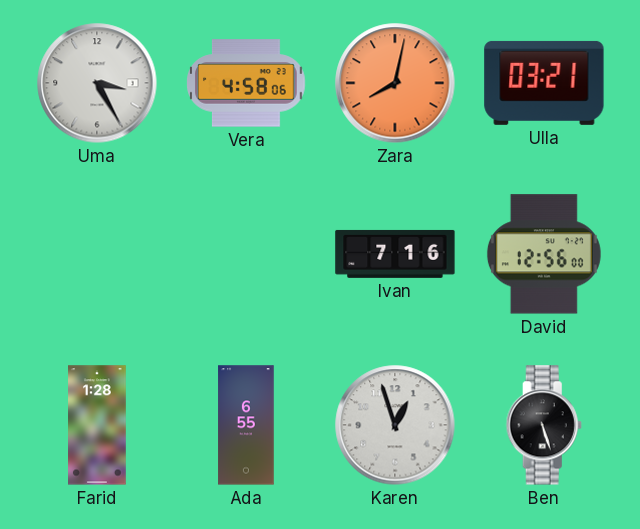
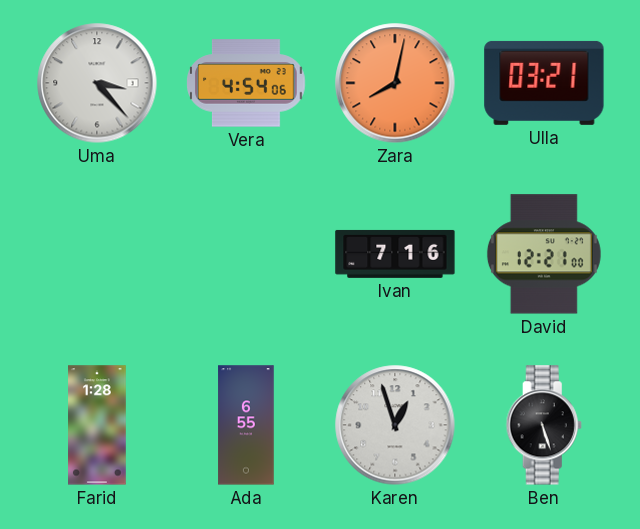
Uma: 3:25 -> 3:23 (97, 83)
Vera: 4:58 -> 4:54 (246, 83)
David: 12:56 -> 12:21 (544, 254)
